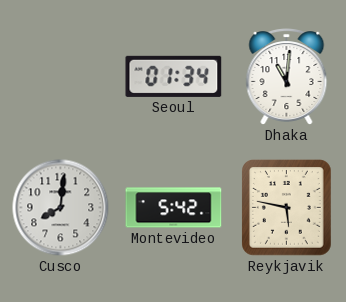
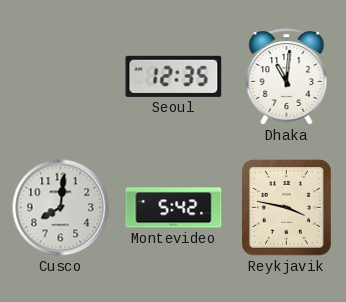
Seoul: 01:34 -> 12:35 (174, 76)
Reykjavik: 5:47 -> 3:47 (287, 208)
